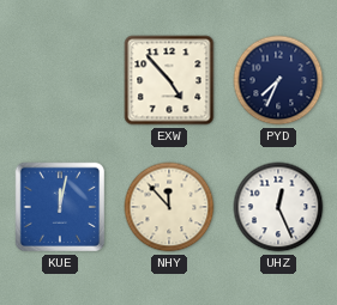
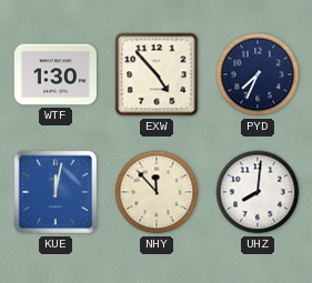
WTF: none -> 1:30 (56, 74)
UHZ: 12:26 -> 8:01 (258, 192)
